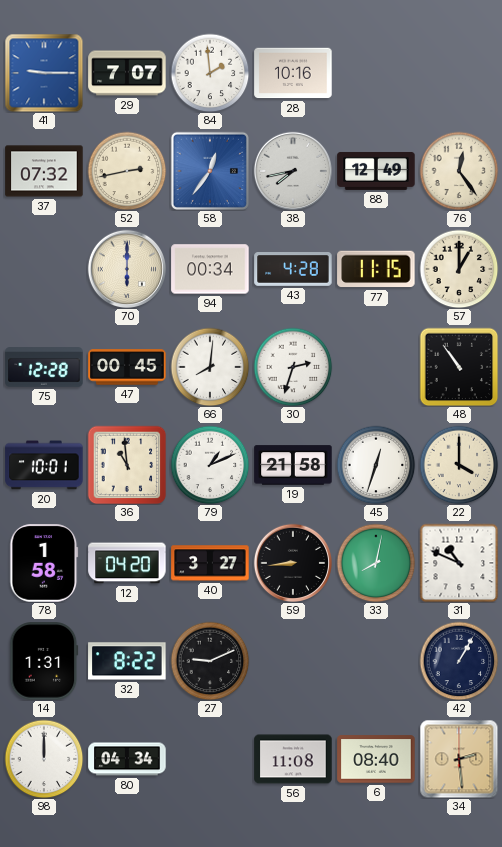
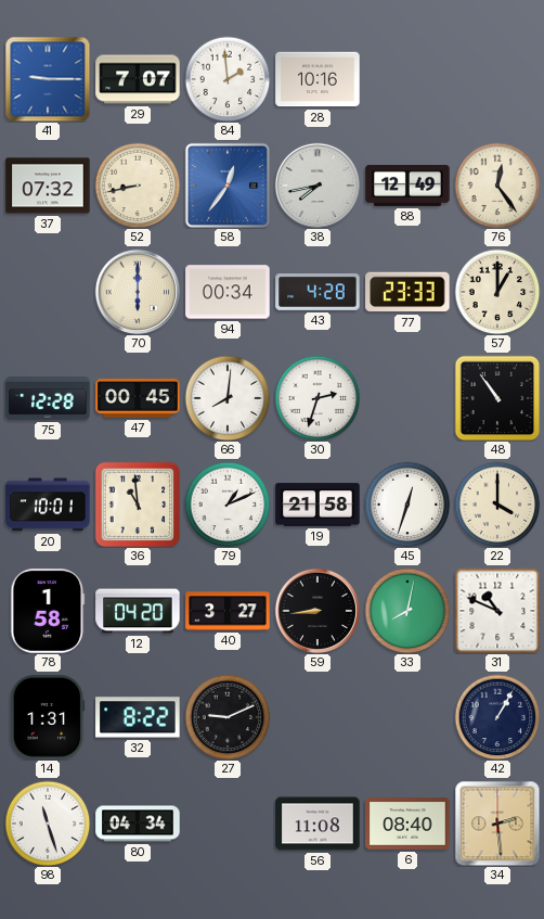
52: 2:43 -> 8:43 (138, 186)
77: 11:15 -> 23:33 (407, 292)
98: 12:00 -> 11:27 (48, 824)
